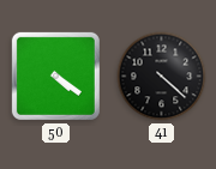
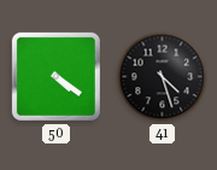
41: 4:22 -> 4:27 (163, 77)
